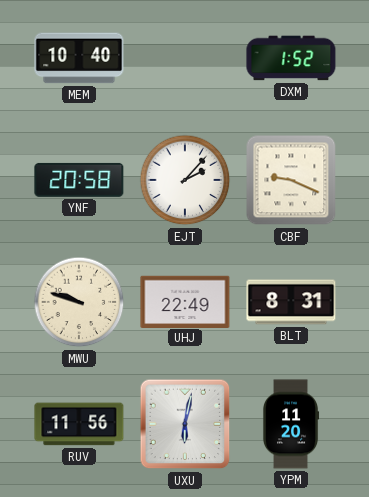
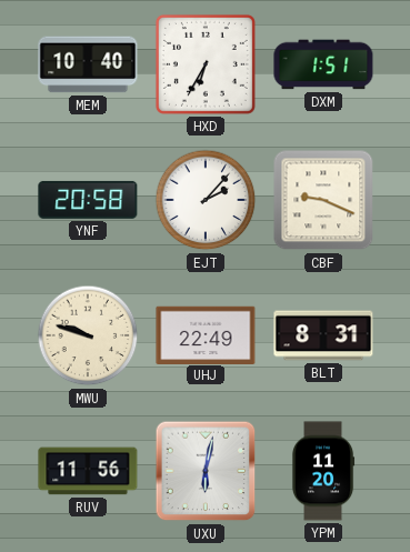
HXD: none -> 6:35 (206, 64)
DXM: 1:52 -> 1:51 (323, 64)
